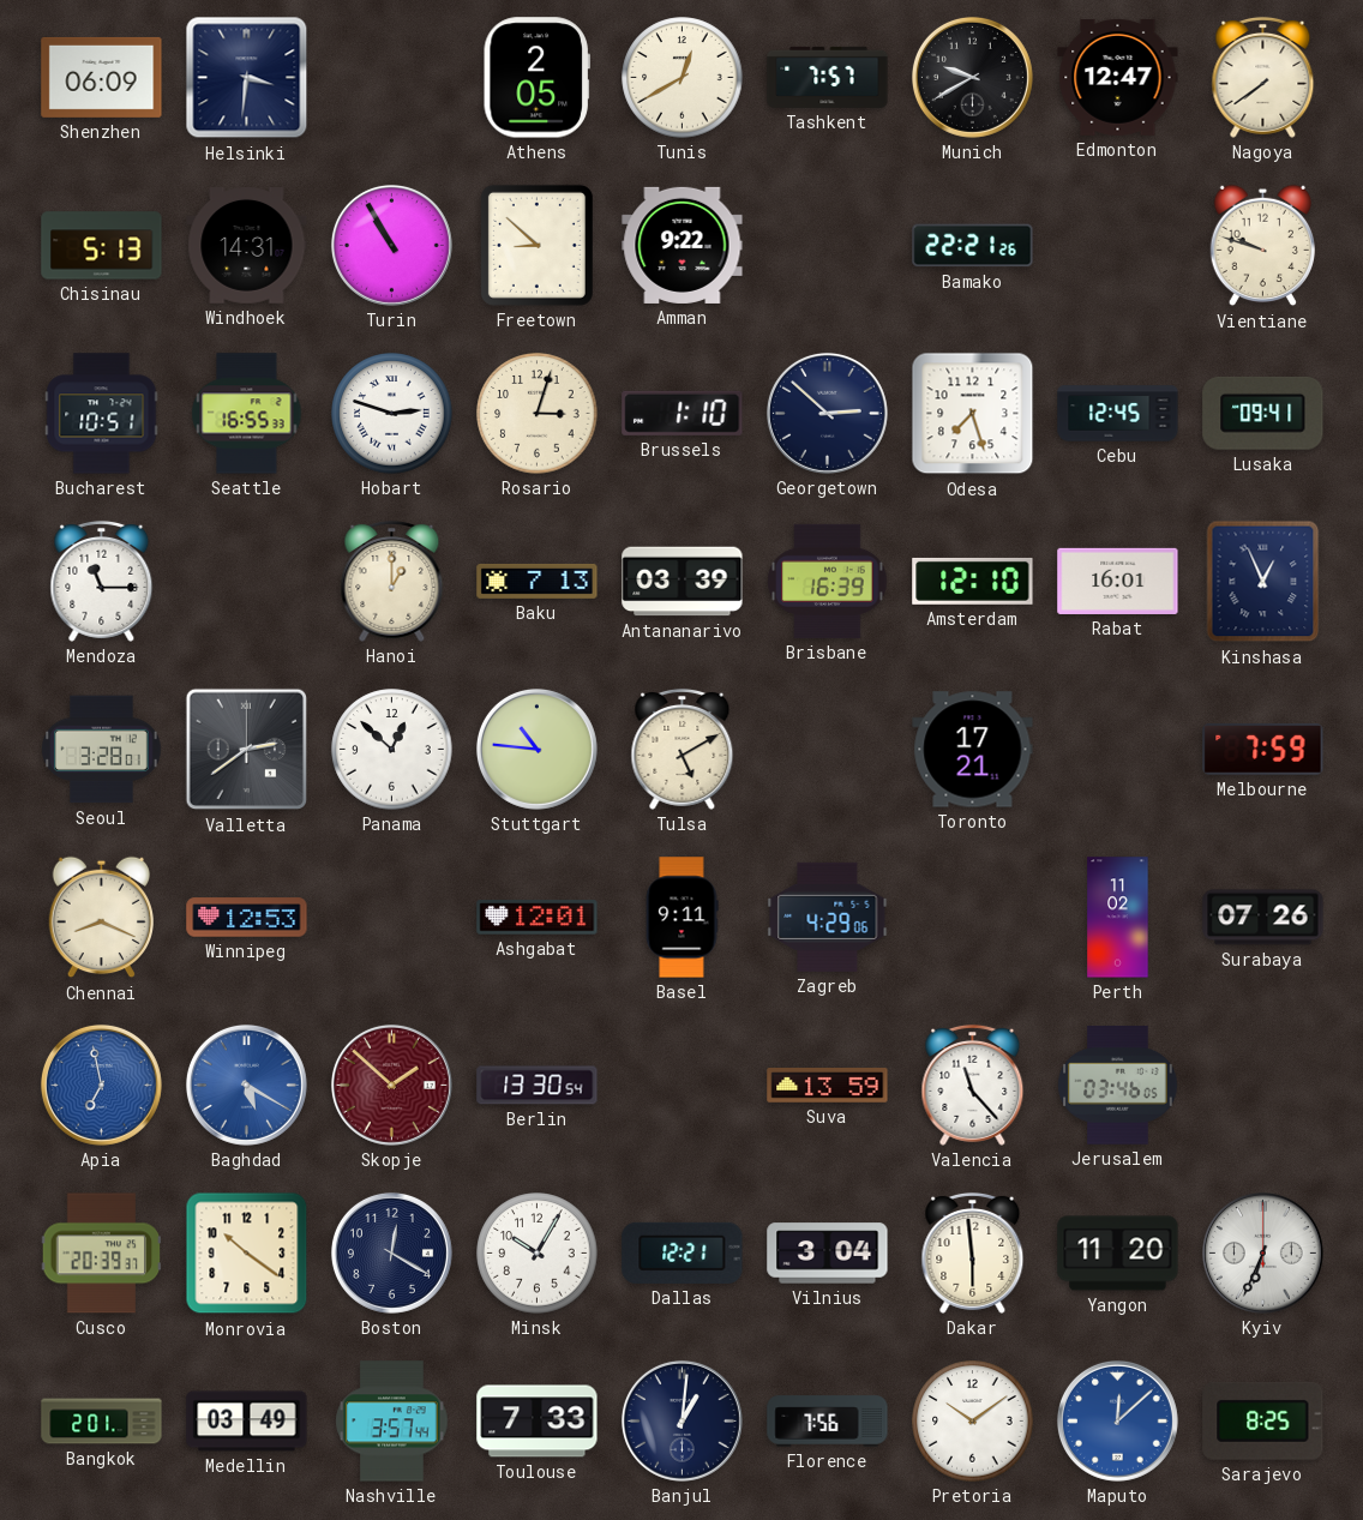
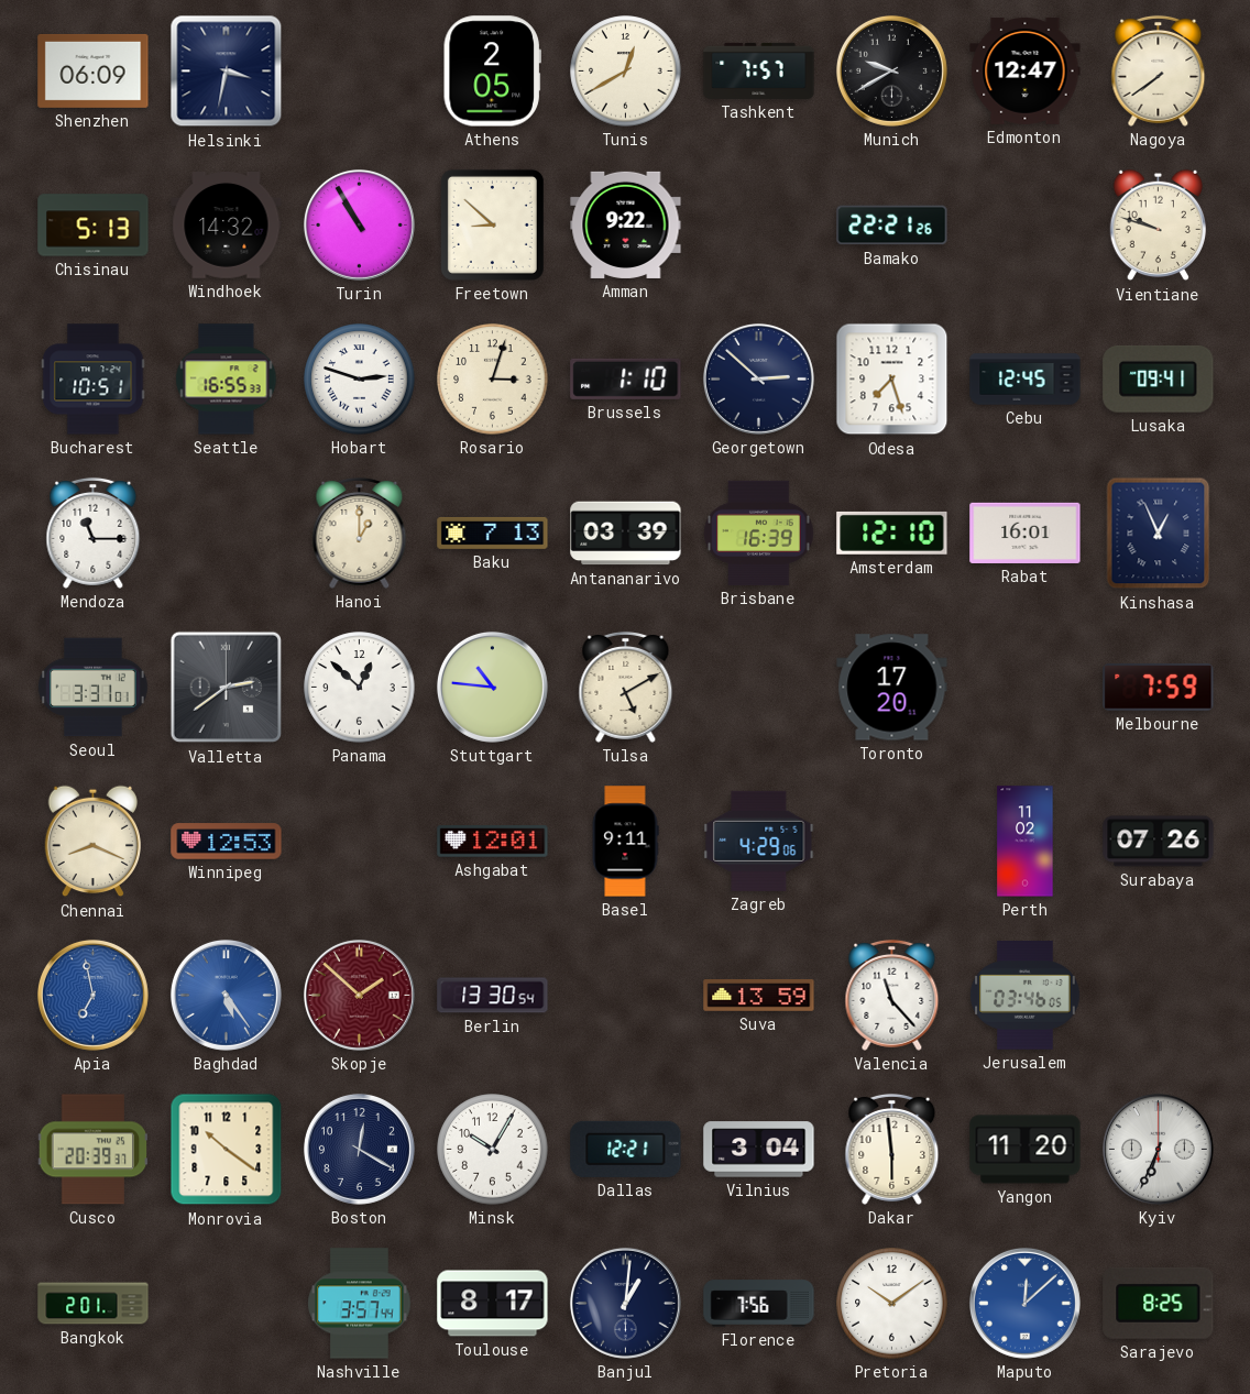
Helsinki: 3:31 -> 3:32 (227, 72)
Windhoek: 14:31 -> 14:32 (227, 226)
Seoul: 3:28 -> 3:31 (94, 688)
Toronto: 17:21 -> 17:20 (892, 688)
Baghdad: 5:20 -> 5:24 (226, 995)
Medellin: 03:49 -> none (247, 1422)
Toulouse: 7:33 -> 8:17 (493, 1304)
